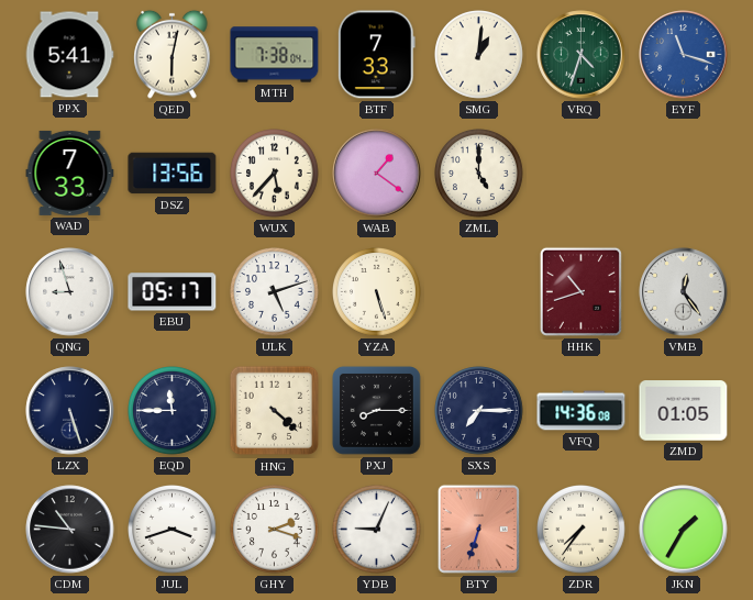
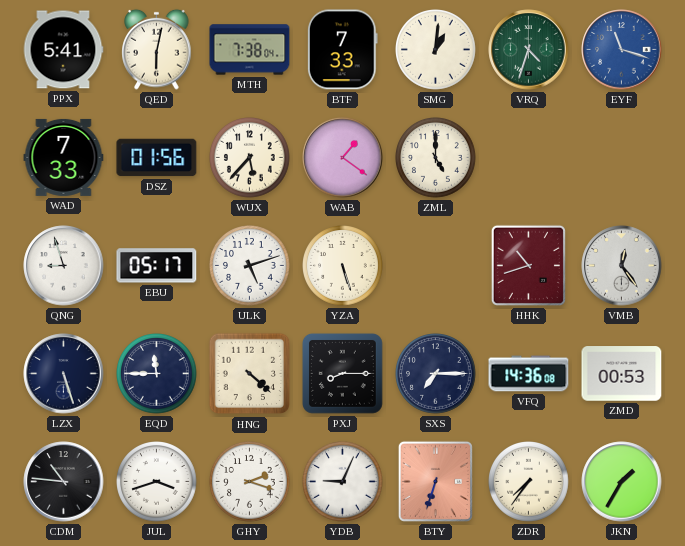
DSZ: 13:56 -> 01:56 (157, 158)
ZMD: 01:05 -> 00:53 (622, 374)
